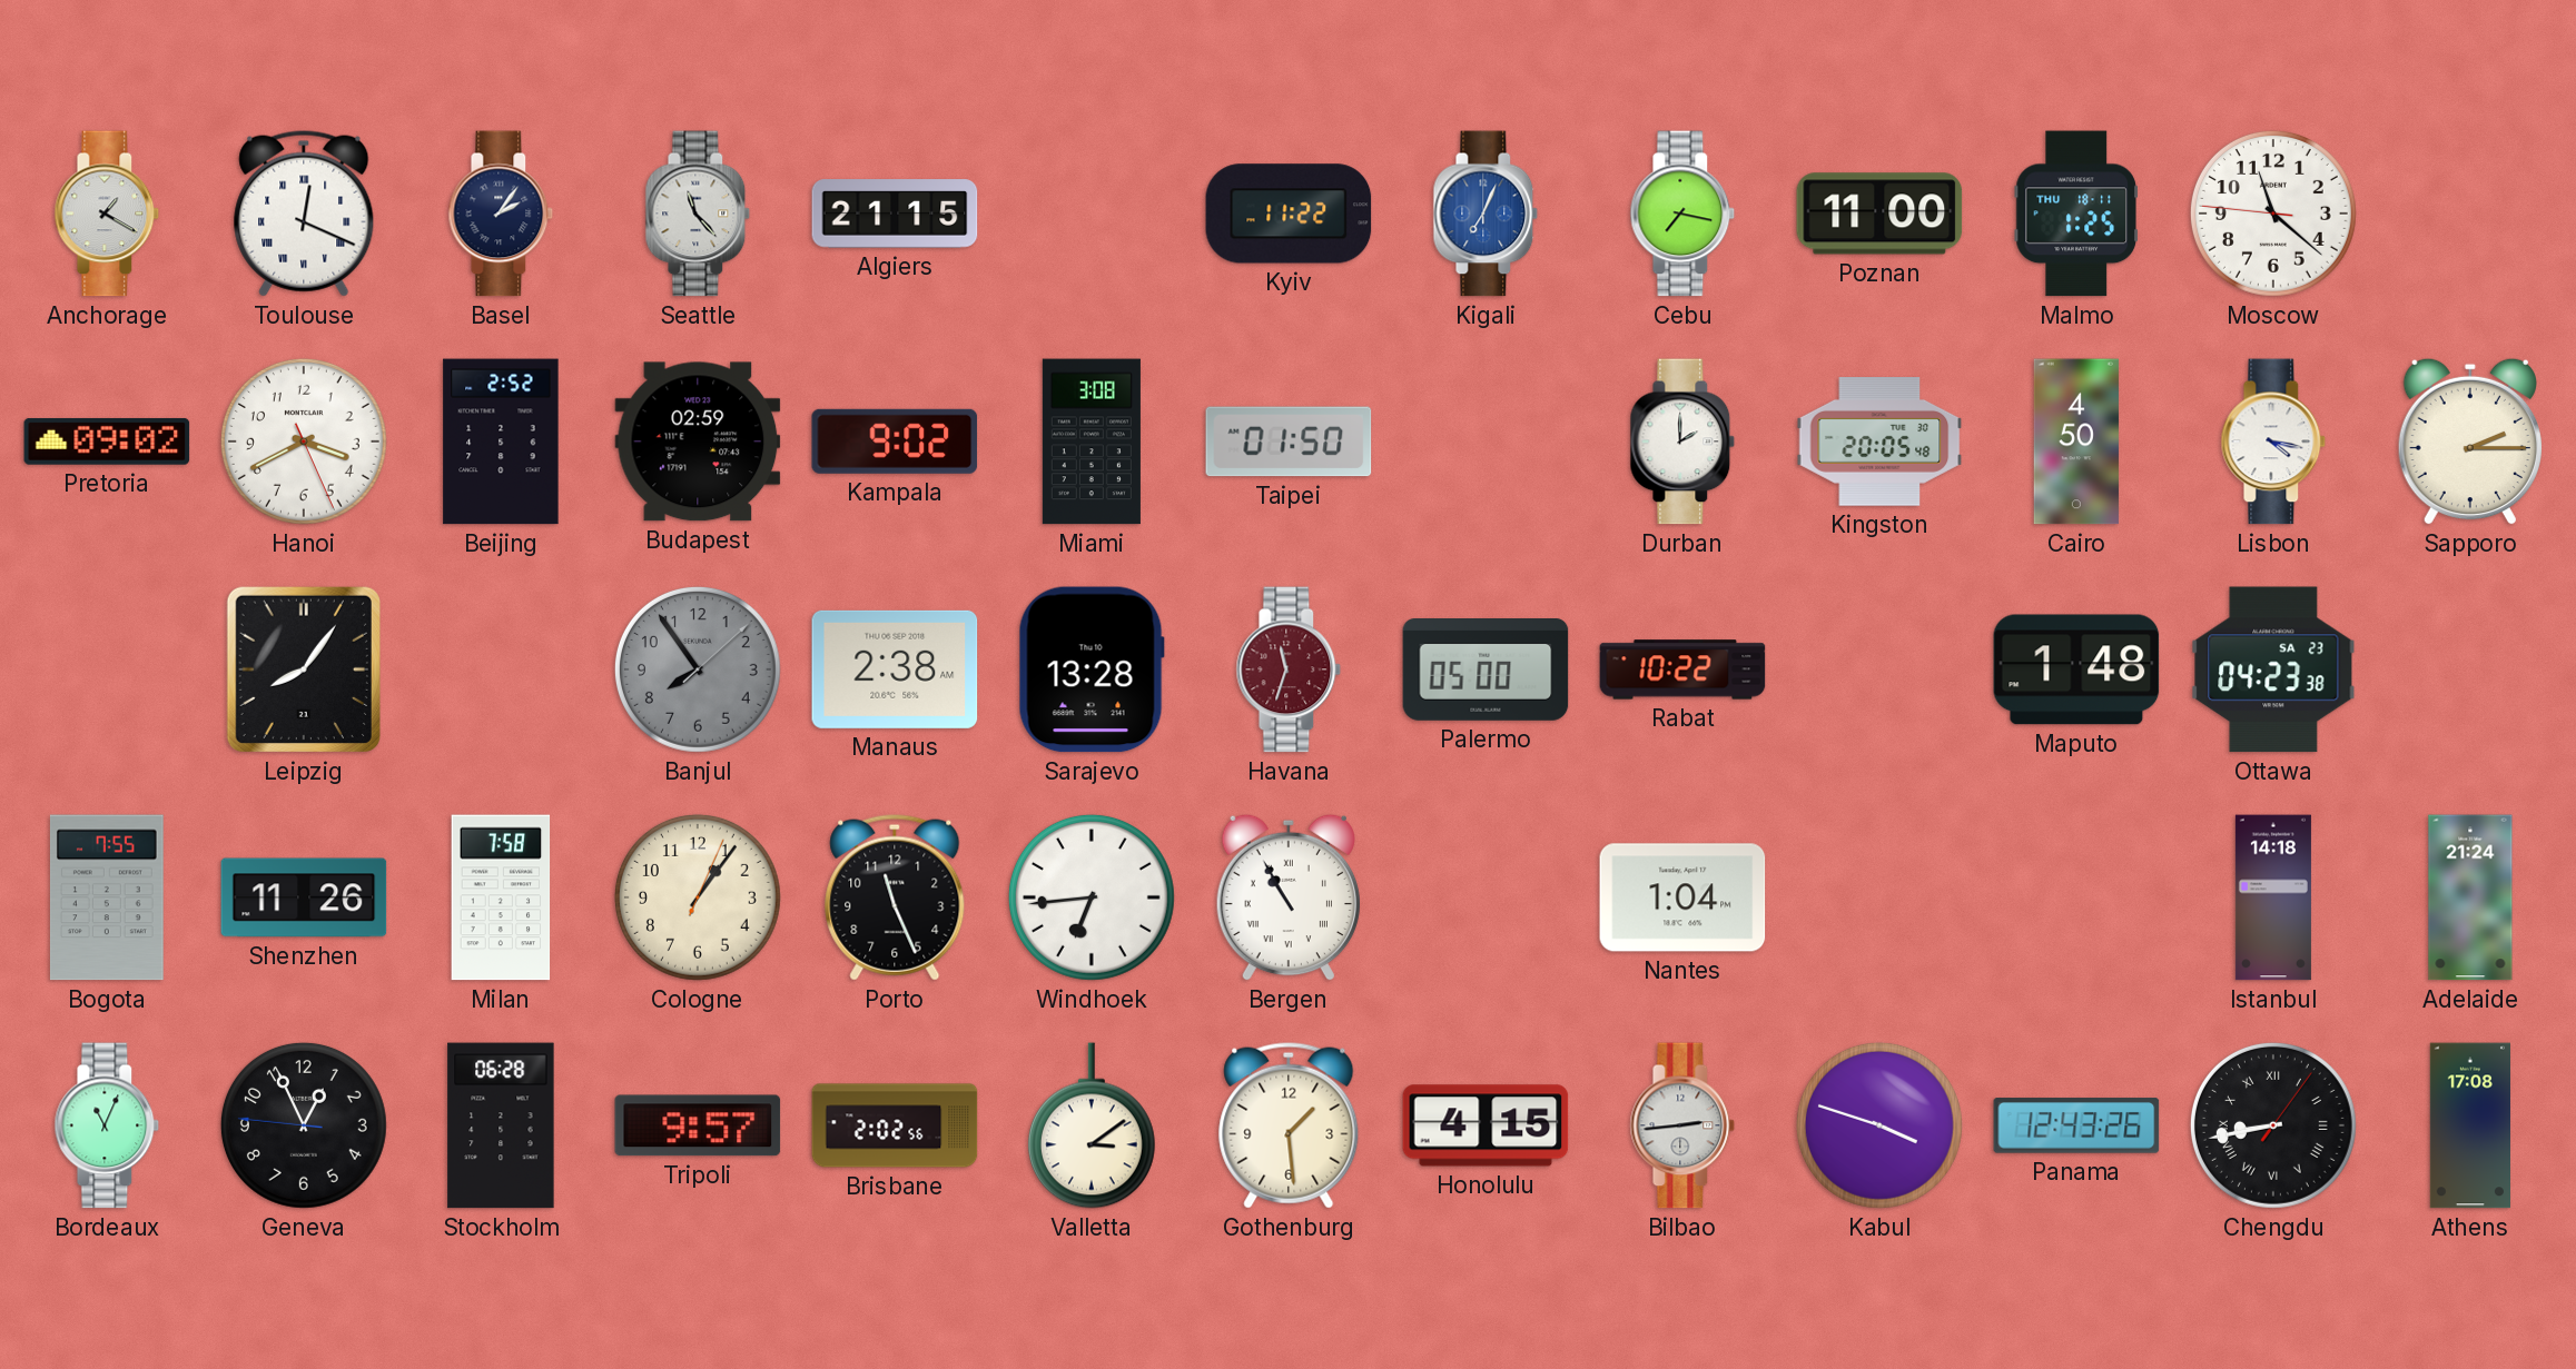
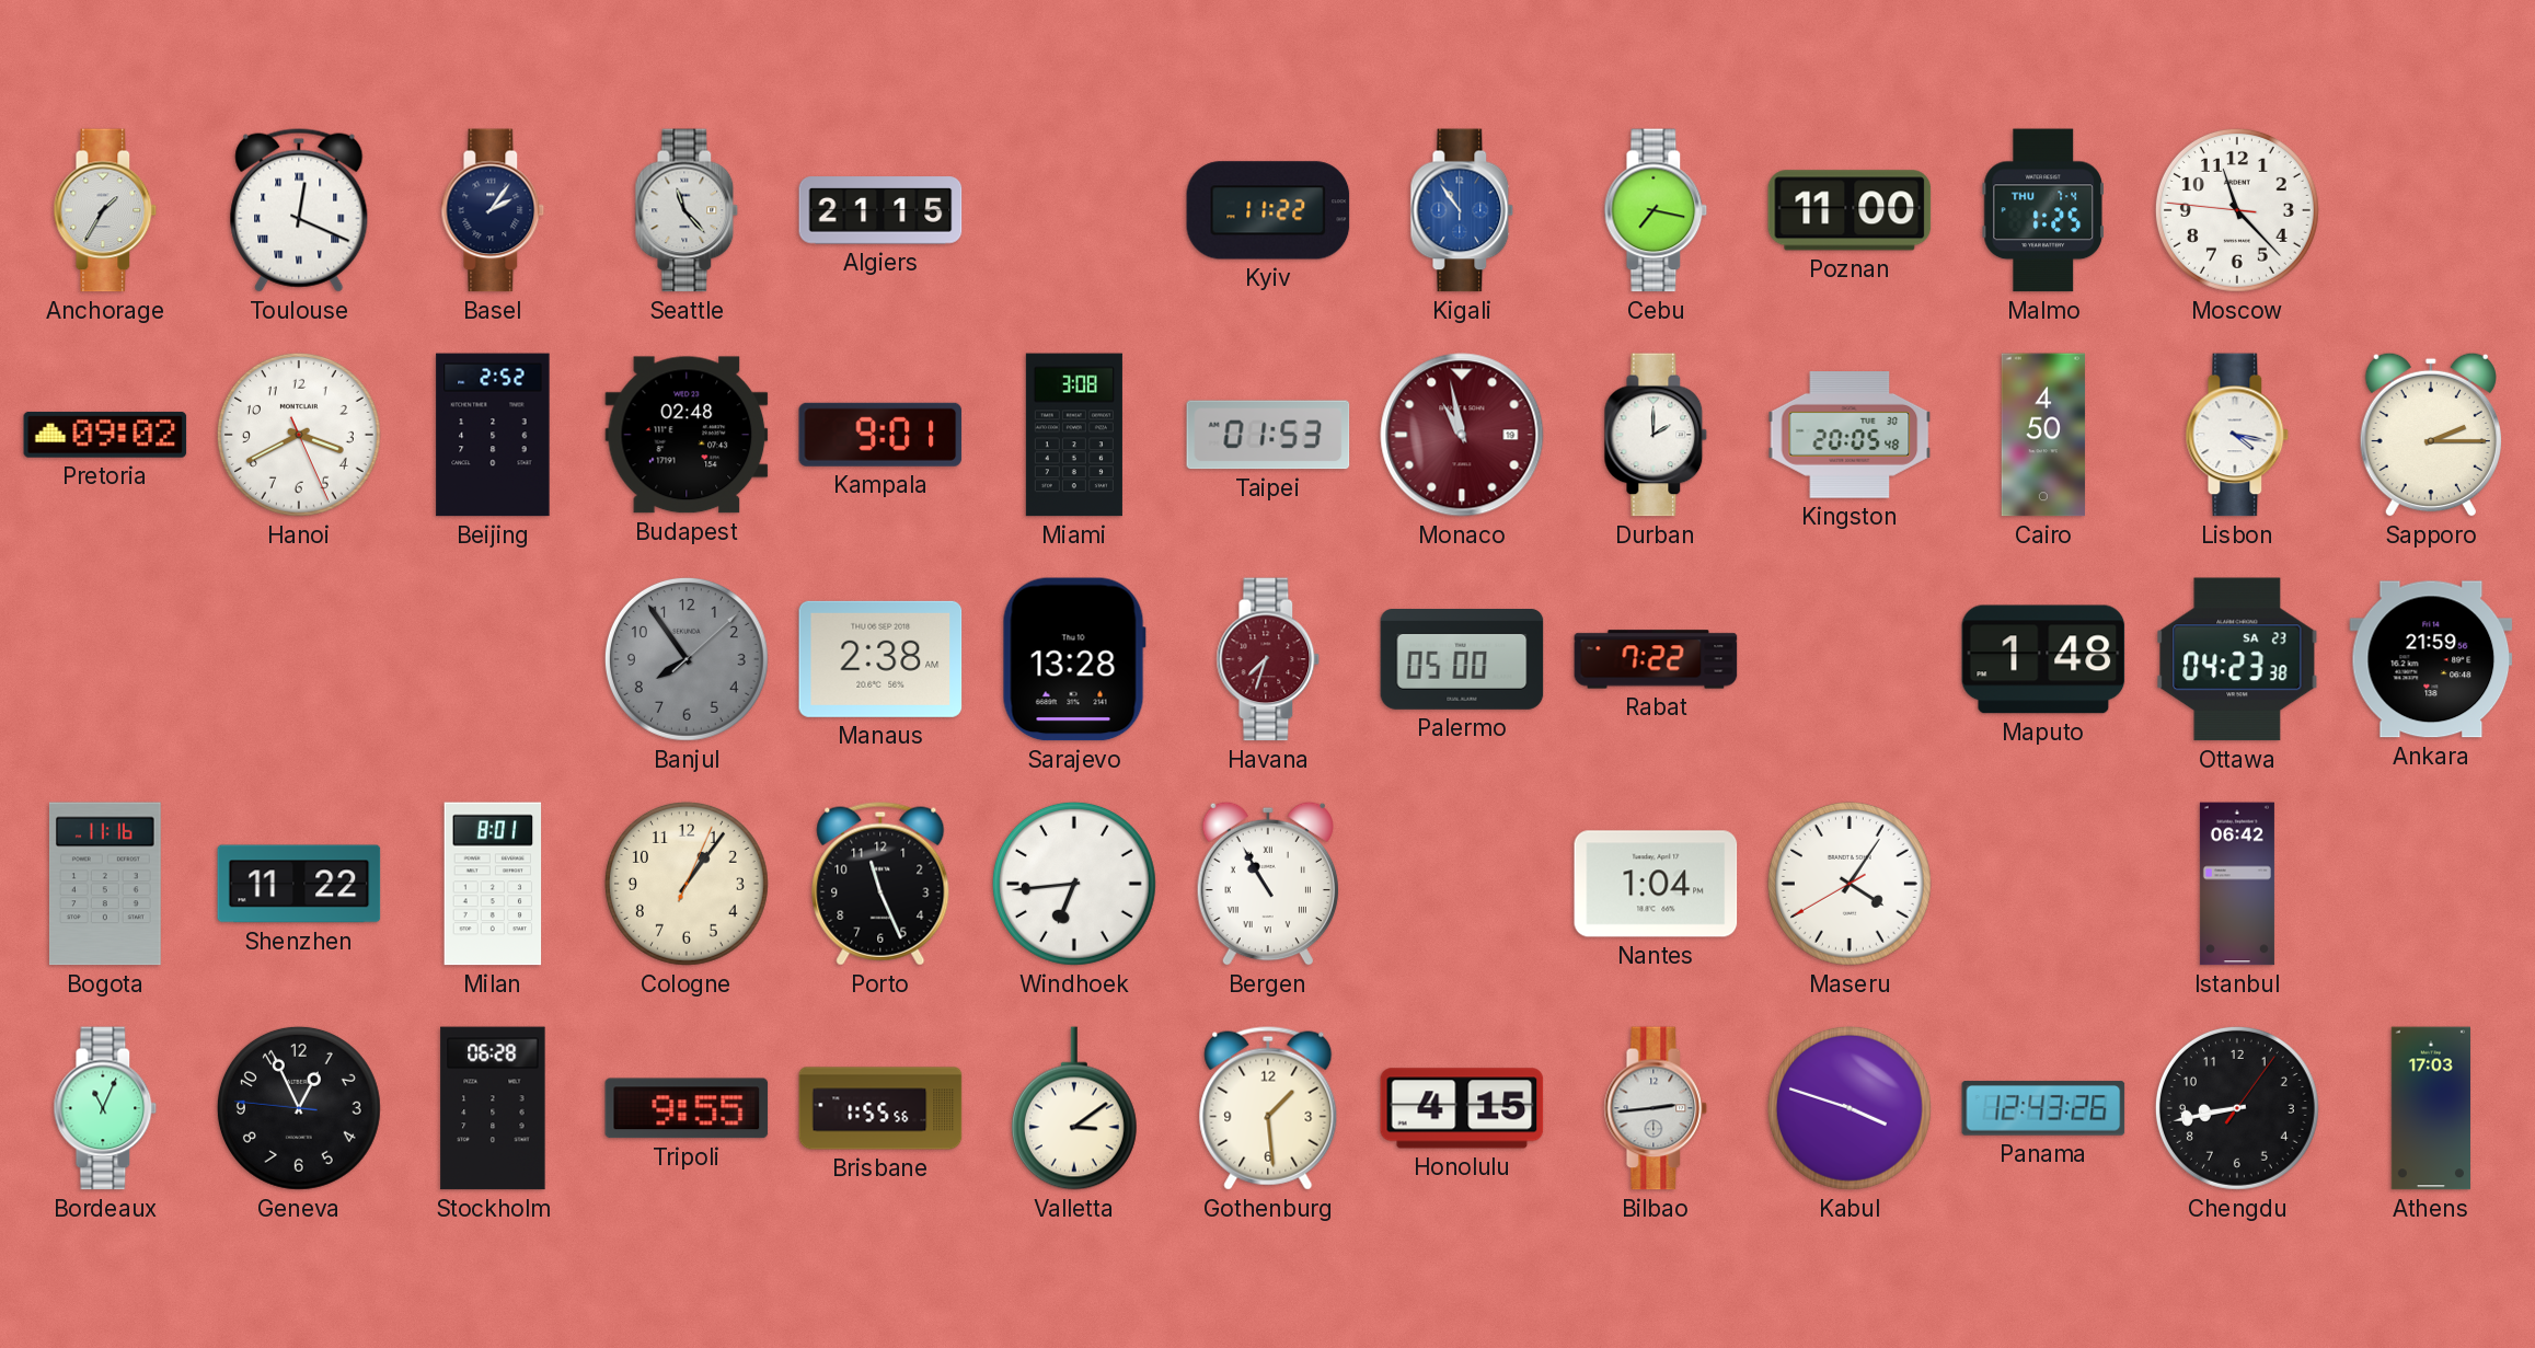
Anchorage: 1:20 -> 1:35 (105, 210)
Kigali: 7:04 -> 10:54 (1462, 210)
Malmo date: THU 18-11 -> THU 7-4 (2043, 210)
Moscow: 11:21 -> 11:22 (2237, 210)
Budapest: 02:59 -> 02:48 (687, 435)
Kampala: 9:02 -> 9:01 (880, 435)
Taipei: 01:50 -> 01:53 (1268, 435)
Monaco: none -> 10:58 (1462, 435)
Leipzig: 8:06 -> none (304, 669)
Havana: 11:33 -> 7:33 (1268, 659)
Rabat: 10:22 -> 7:22 (1656, 659)
Ankara: none -> 21:59 (2431, 659)
Bogota: 7:55 -> 11:16 (105, 884)
Shenzhen: 11:26 -> 11:22 (299, 884)
Milan: 7:58 -> 8:01 (493, 884)
Maseru: none -> 4:05 (1850, 884)
Istanbul: 14:18 -> 06:42 (2237, 884)
Adelaide: 21:24 -> none (2470, 897)
Tripoli: 9:57 -> 9:55 (687, 1108)
Brisbane: 2:02 -> 1:55 (880, 1108)
Chengdu numerals: Roman -> Arabic (2237, 1108)
Athens: 17:08 -> 17:03 (2430, 1108)
